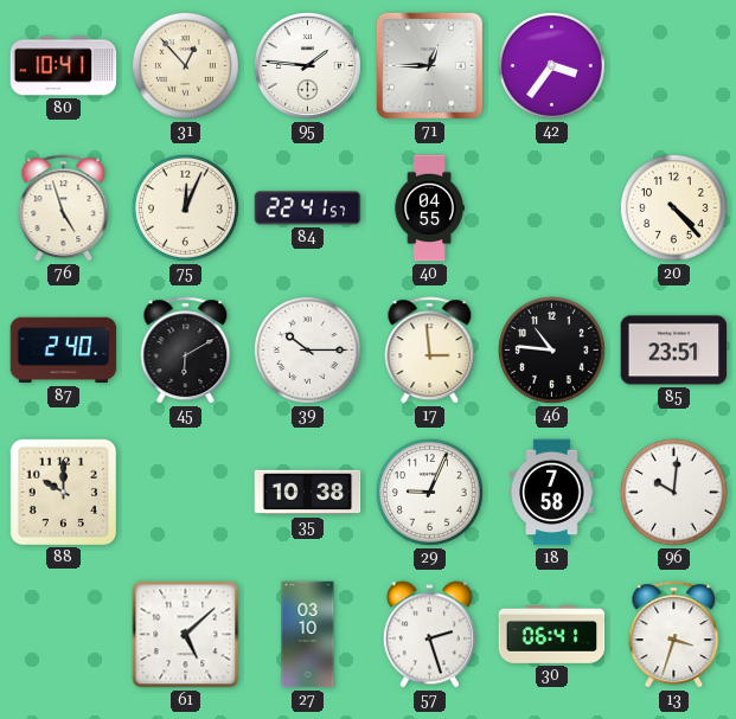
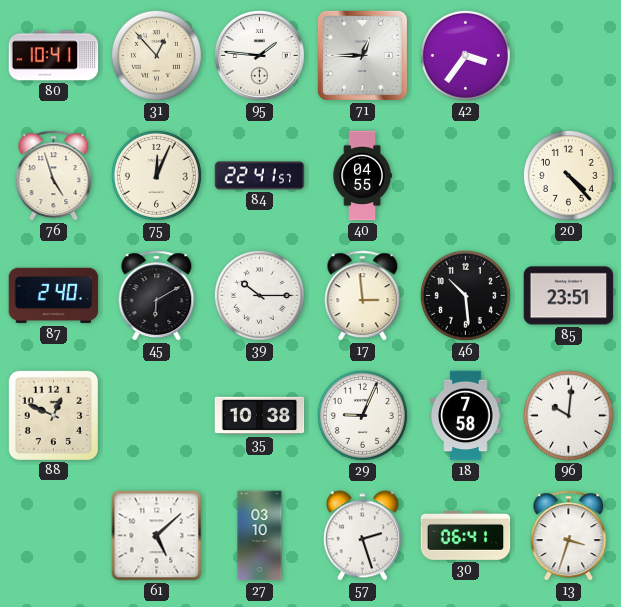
46: 10:46 -> 10:29 (465, 295)
88: 10:00 -> 12:49 (53, 415)
